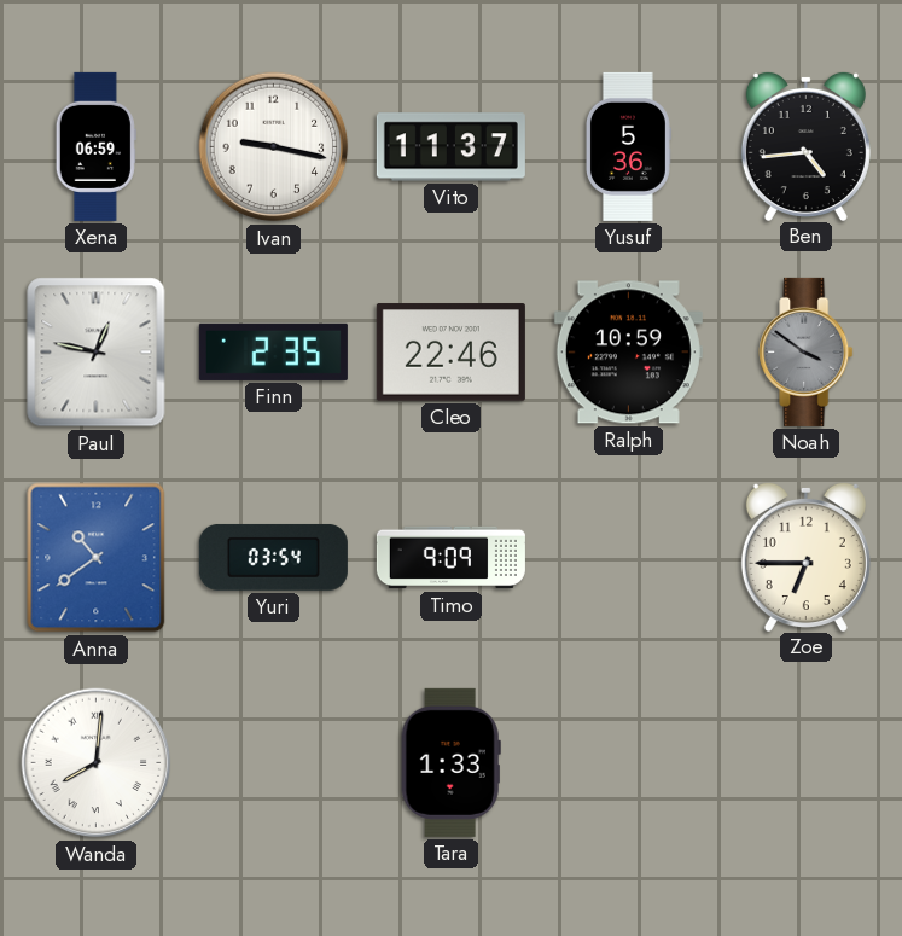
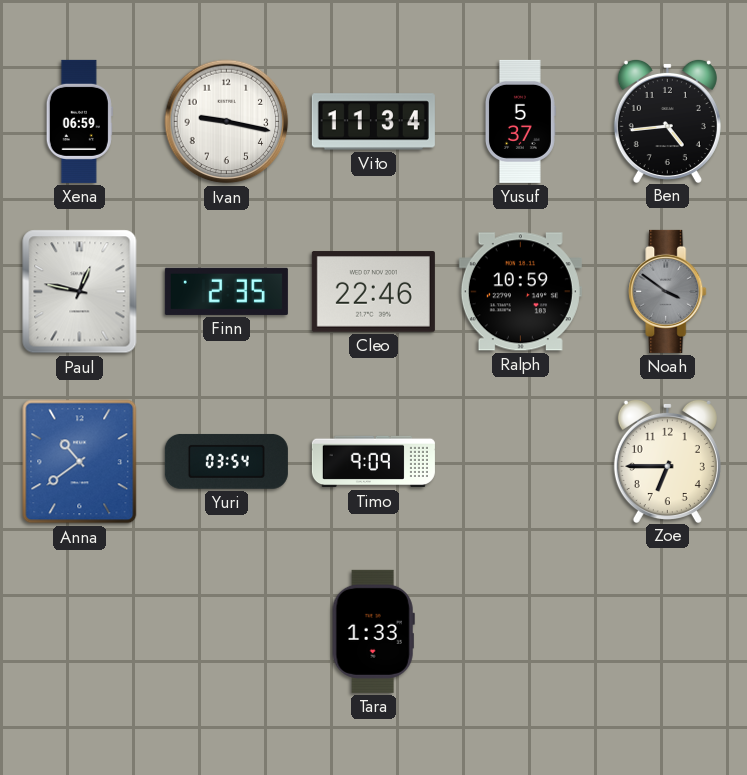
Vito: 11:37 -> 11:34 (373, 122)
Yusuf: 5:36 -> 5:37 (520, 121)
Wanda: 8:01 -> none (97, 763)
